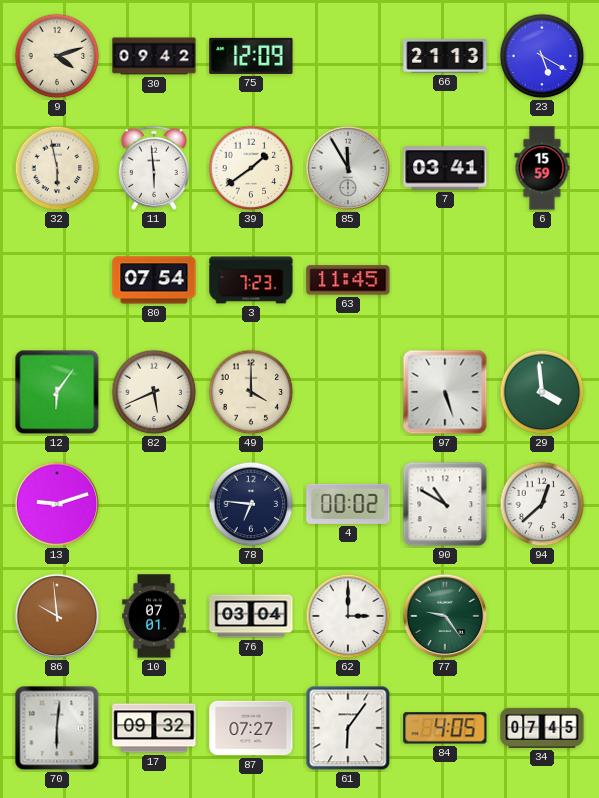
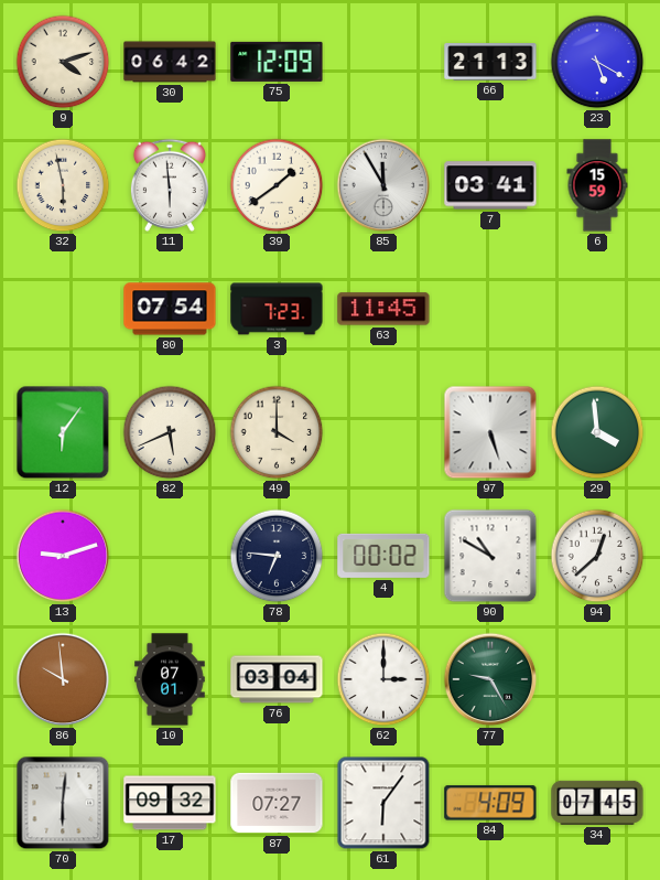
30: 09:42 -> 06:42 (170, 62)
77: 9:24 -> 9:25 (490, 679)
84: 4:05 -> 4:09 (490, 803)
